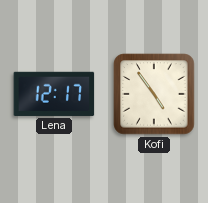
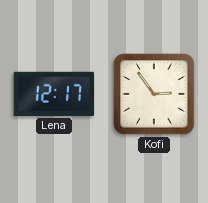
Kofi: 4:54 -> 2:54 (154, 94)
